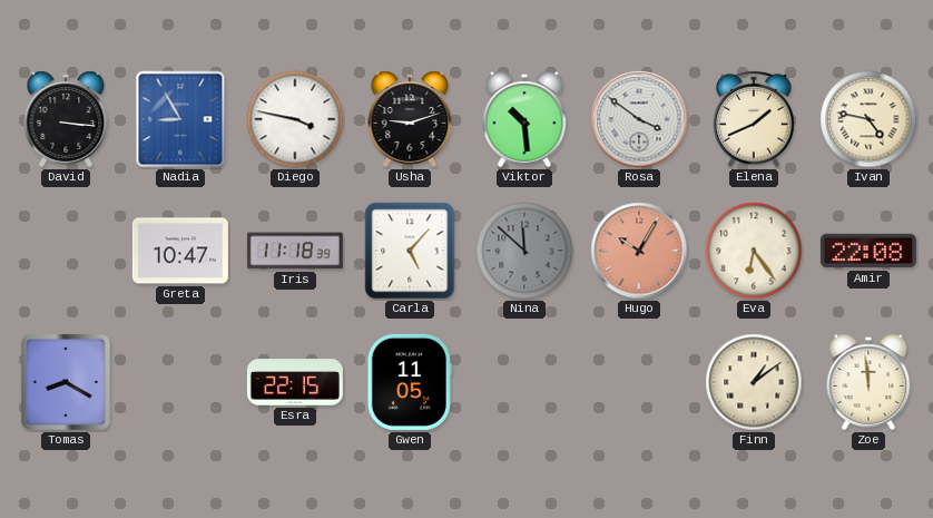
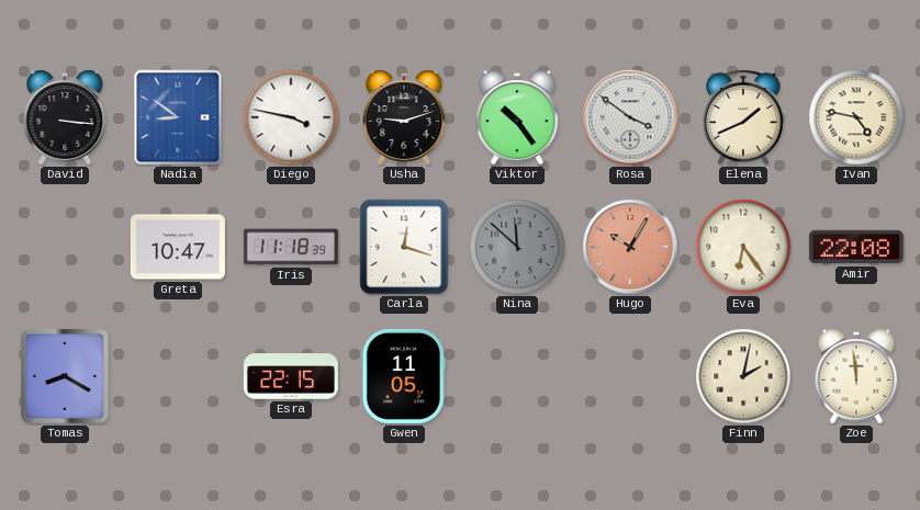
Nadia: 8:55 -> 8:51 (178, 117)
Viktor: 10:29 -> 10:24 (517, 117)
Carla: 5:07 -> 12:18 (404, 247)
Finn: 1:09 -> 2:02 (743, 376)
